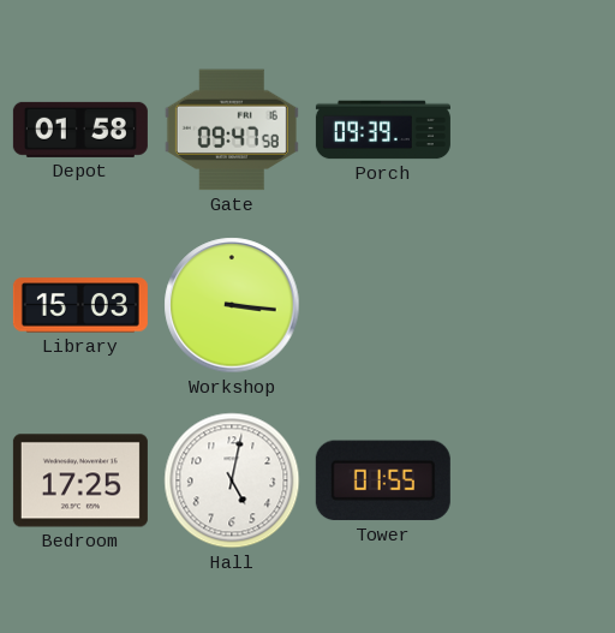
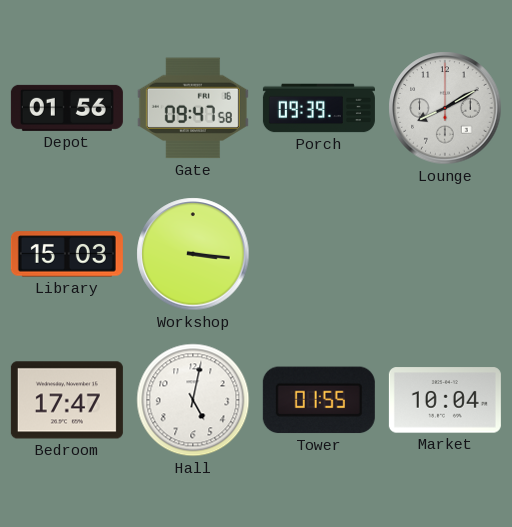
Depot: 01:58 -> 01:56 (67, 108)
Lounge: none -> 8:10 (445, 108)
Bedroom: 17:25 -> 17:47 (67, 400)
Market: none -> 10:04 (445, 400)
